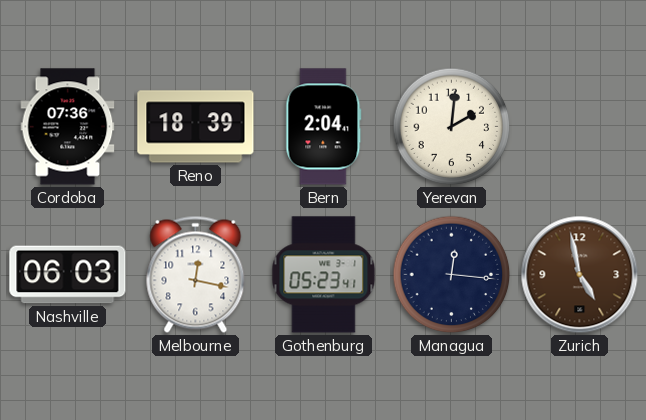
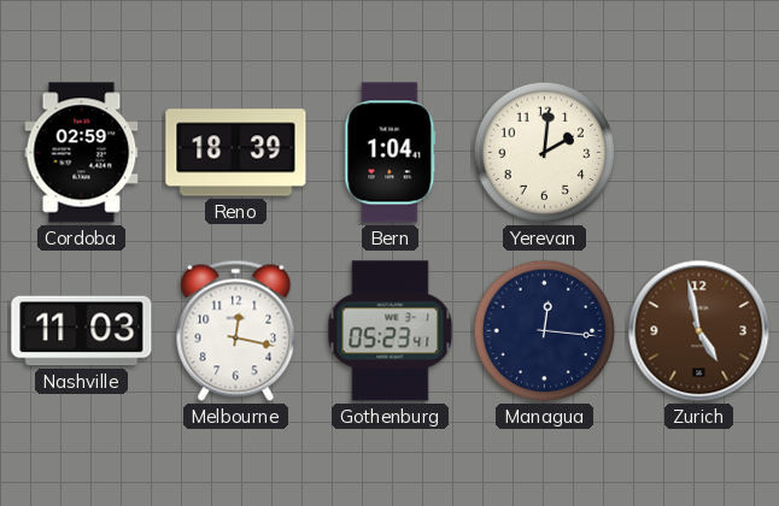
Cordoba: 07:36 -> 02:59 (82, 153)
Bern: 2:04 -> 1:04 (391, 153)
Nashville: 06:03 -> 11:03 (82, 331)
